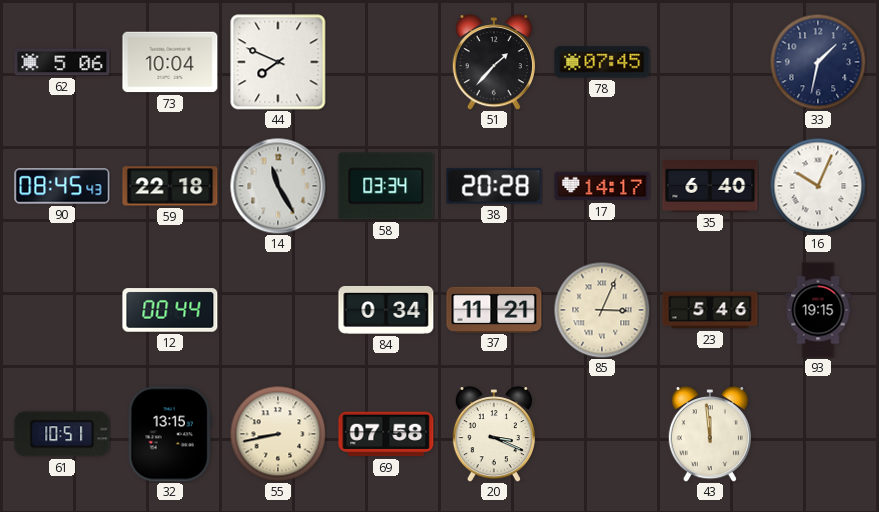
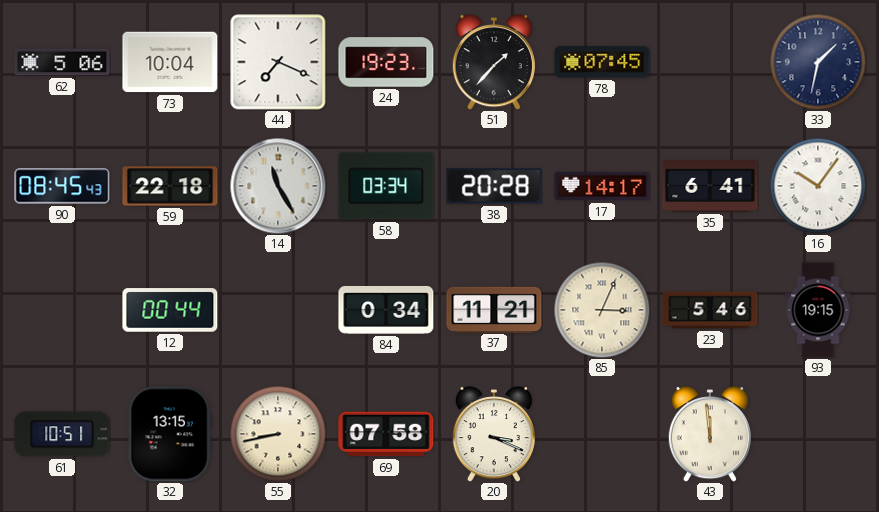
44: 7:49 -> 7:19 (278, 62)
24: none -> 19:23 (386, 62)
35: 6:40 -> 6:41 (710, 187)
16: 10:04 -> 10:06 (818, 186)
